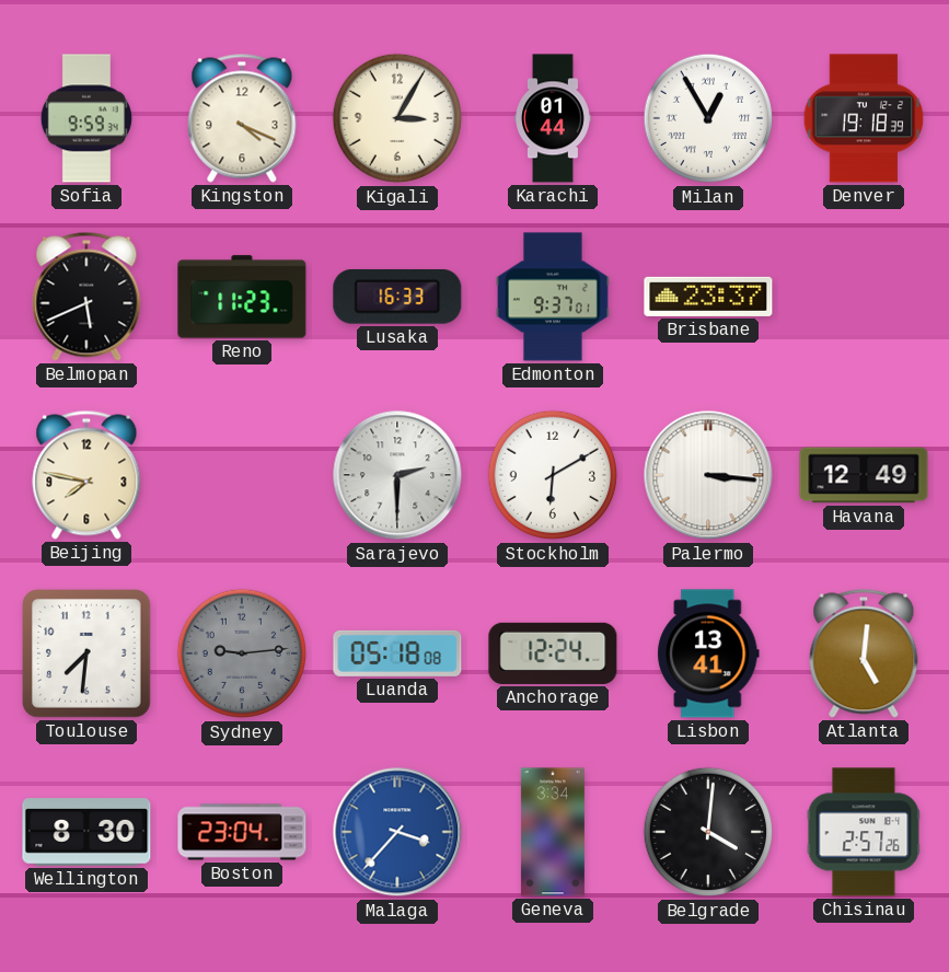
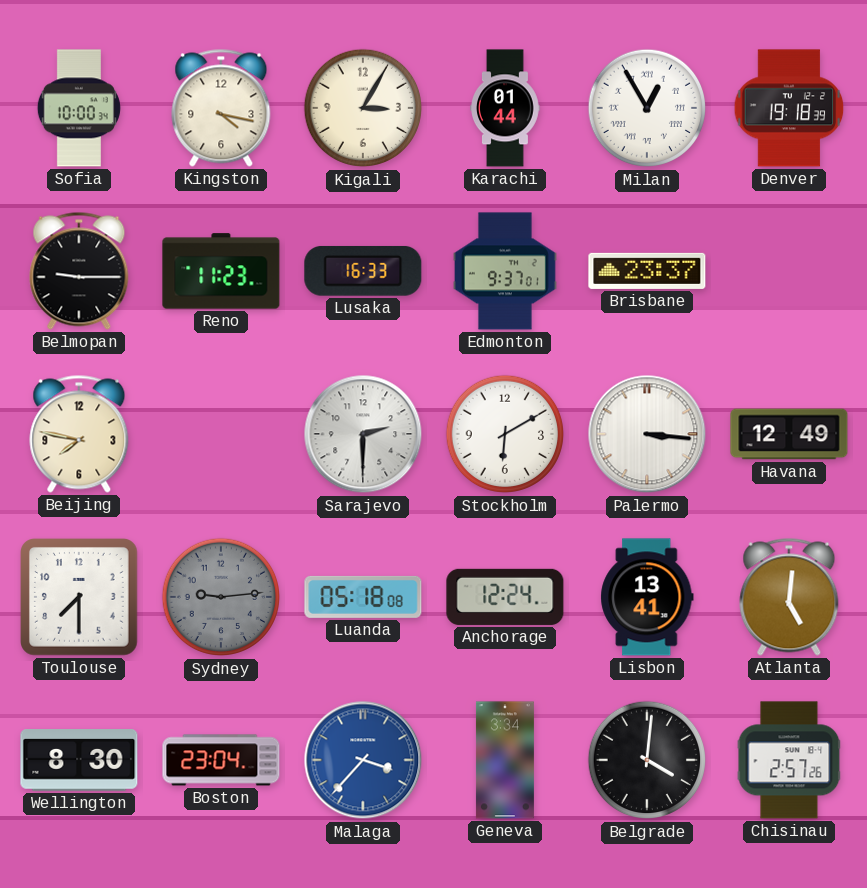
Sofia: 9:59 -> 10:00 (79, 108)
Kingston: 4:19 -> 4:17 (221, 108)
Belmopan: 5:41 -> 9:15 (79, 271)
Toulouse: 7:31 -> 7:30 (80, 598)
